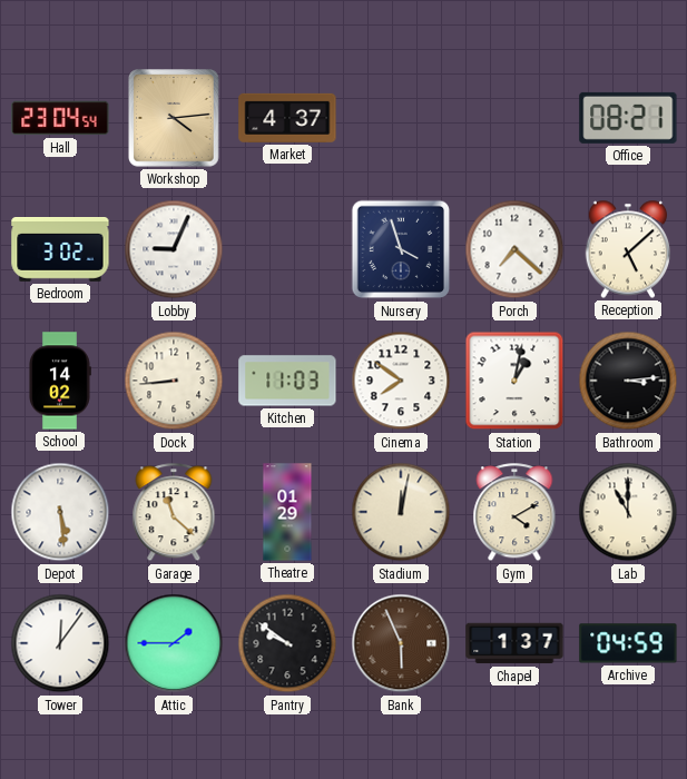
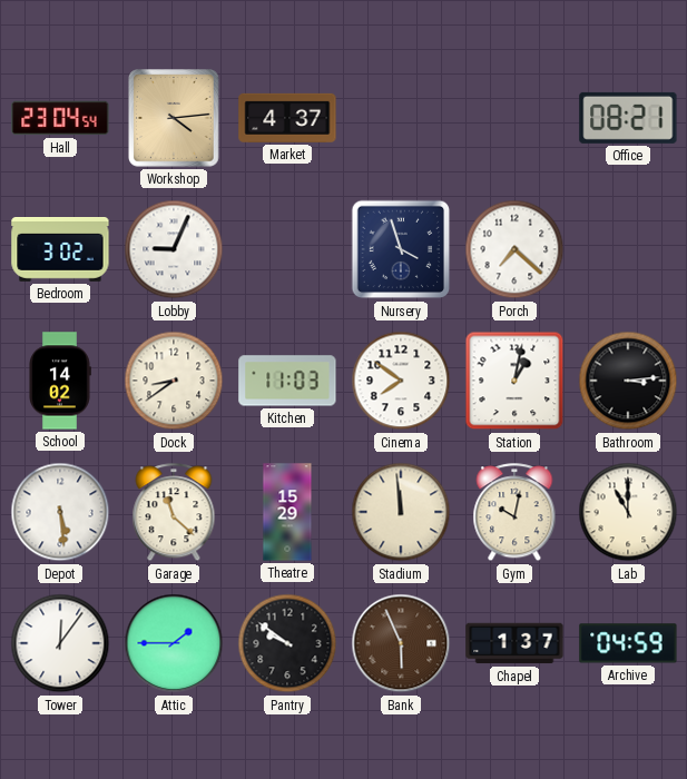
Reception: 5:08 -> none (628, 249)
Dock: 8:44 -> 8:39 (174, 381)
Theatre: 01:29 -> 15:29 (287, 512)
Stadium: 12:02 -> 11:59 (401, 512)
Gym: 4:10 -> 10:02 (514, 513)
